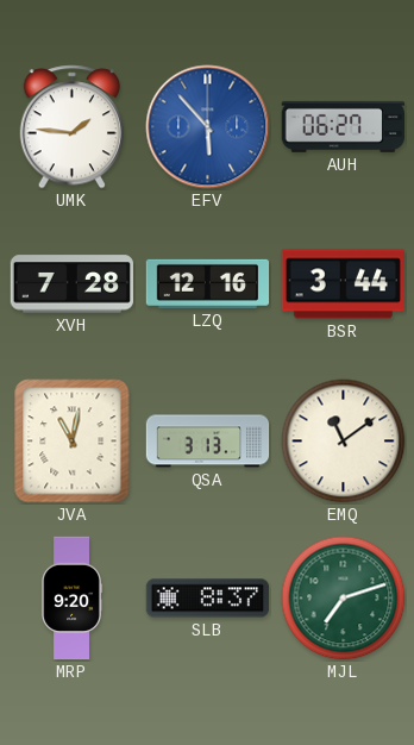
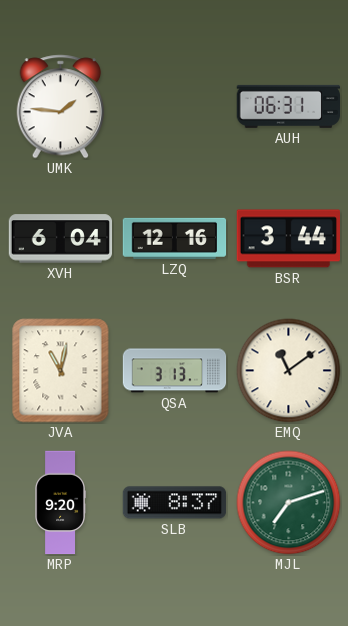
EFV: 5:53 -> none (208, 127)
AUH: 06:27 -> 06:31 (288, 106)
XVH: 7:28 -> 6:04 (61, 239)
